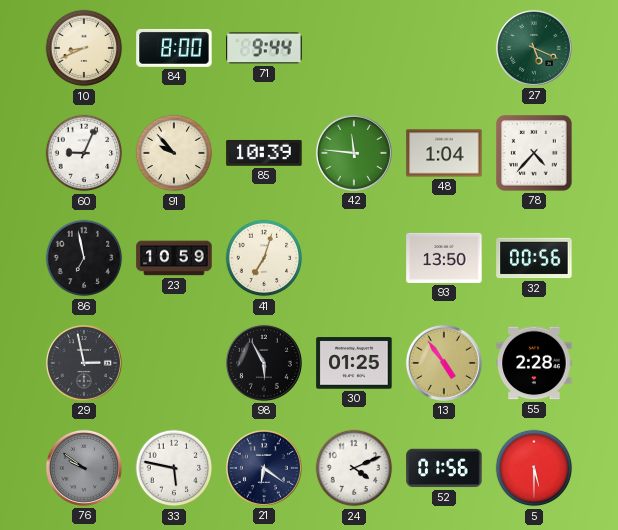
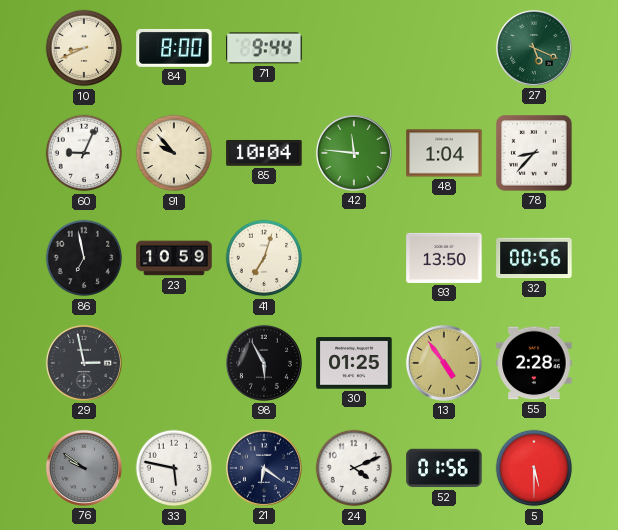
85: 10:39 -> 10:04 (264, 153)
78: 4:37 -> 8:37 (535, 154)
